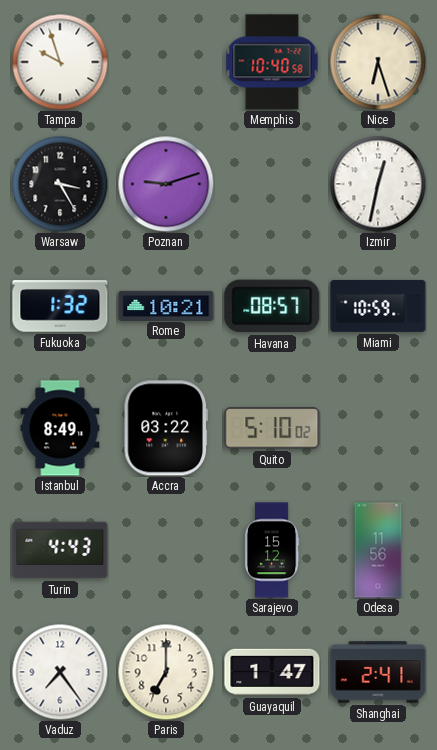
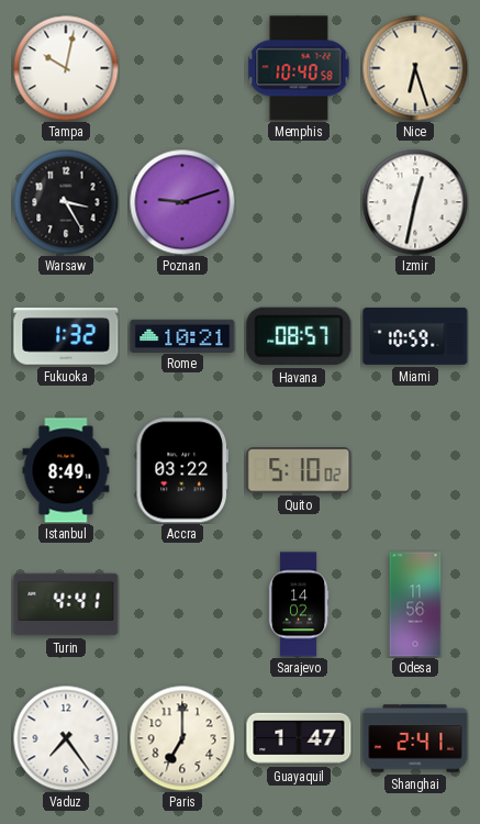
Tampa: 9:57 -> 10:02 (66, 68)
Turin: 4:43 -> 4:41 (66, 604)
Sarajevo: 15:12 -> 14:02 (299, 604)
